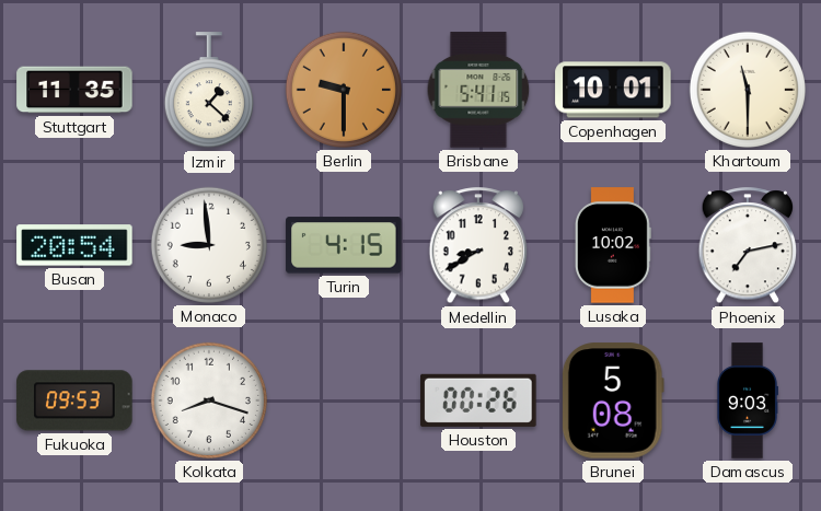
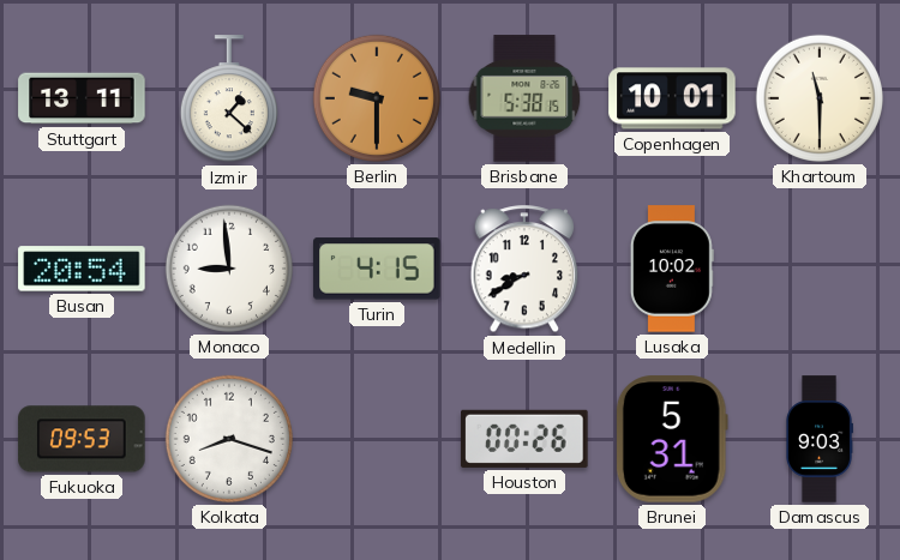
Stuttgart: 11:35 -> 13:11 (82, 98)
Brisbane: 5:41 -> 5:38 (524, 98)
Phoenix: 7:13 -> none (748, 246)
Brunei: 5:08 -> 5:31 (672, 439)
